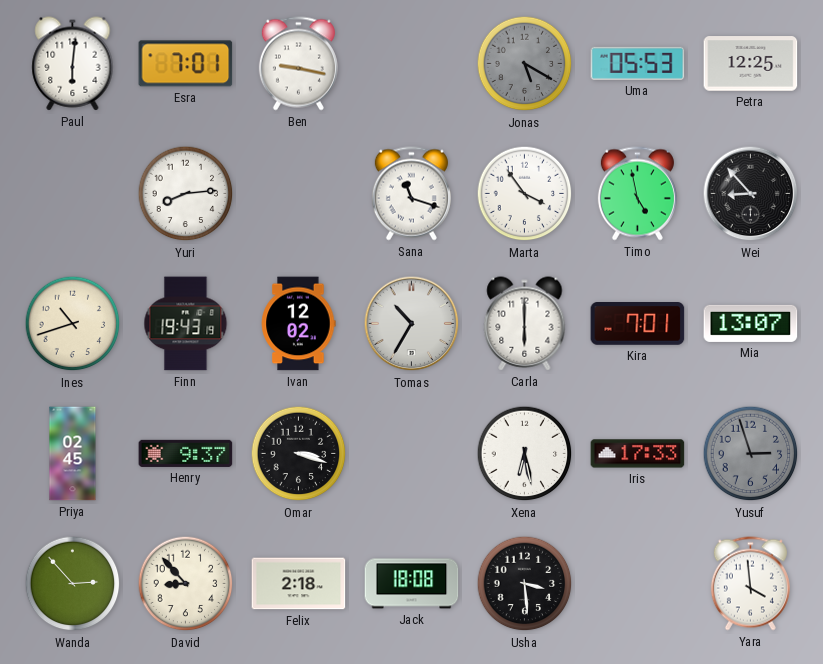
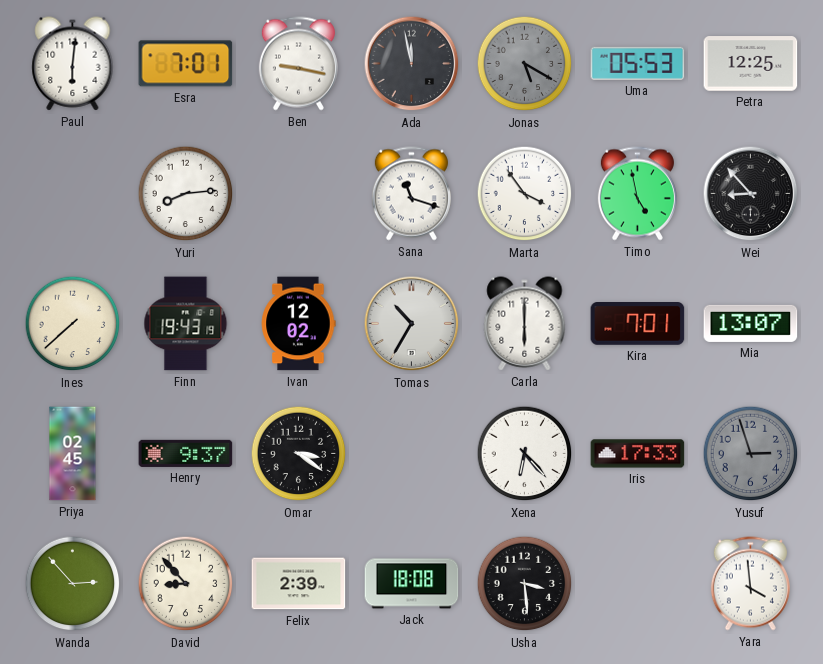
Ada: none -> 11:58 (412, 64)
Ines: 10:42 -> 7:38 (73, 324)
Omar: 3:18 -> 3:21 (299, 454)
Xena: 6:28 -> 6:23 (525, 454)
Felix: 2:18 -> 2:39 (299, 584)
